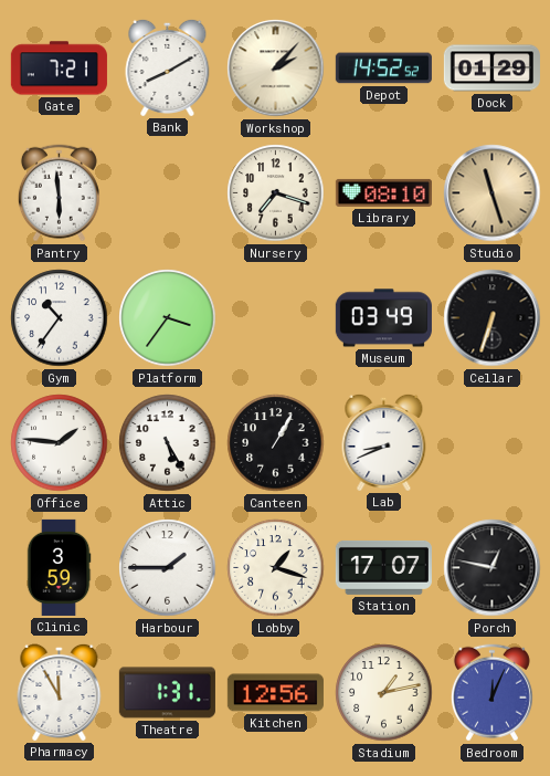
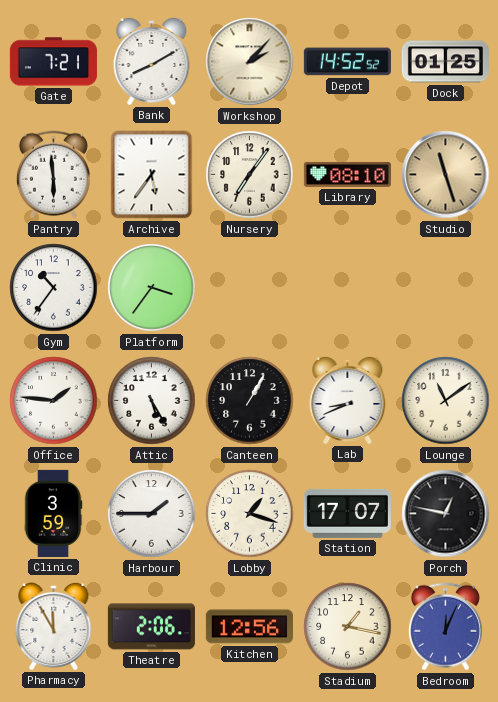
Dock: 01:29 -> 01:25 (445, 62)
Archive: none -> 5:36 (152, 175)
Nursery: 7:18 -> 7:06 (250, 175)
Museum: 03:49 -> none (383, 318)
Cellar: 6:33 -> none (493, 318)
Lounge: none -> 11:09 (446, 401)
Theatre: 1:31 -> 2:06 (151, 627)
Stadium: 1:13 -> 1:17 (348, 627)
